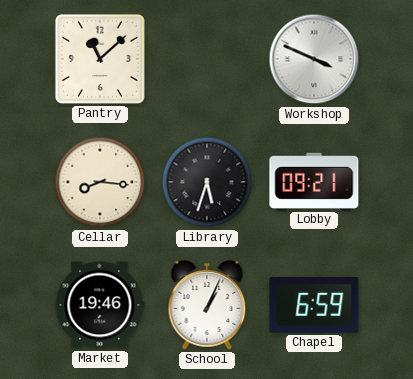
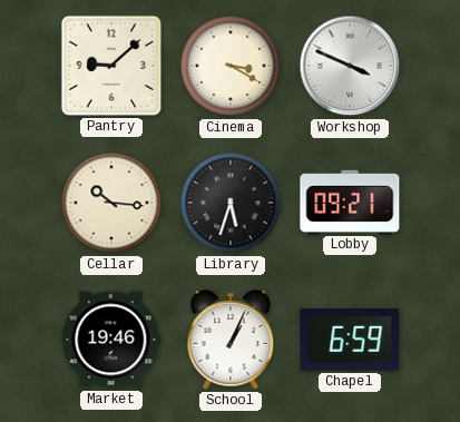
Pantry: 11:08 -> 9:08 (111, 66)
Cinema: none -> 3:20 (231, 66)
Cellar: 8:16 -> 10:16 (111, 203)
